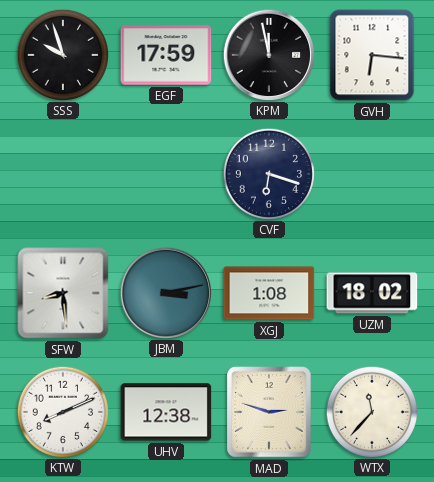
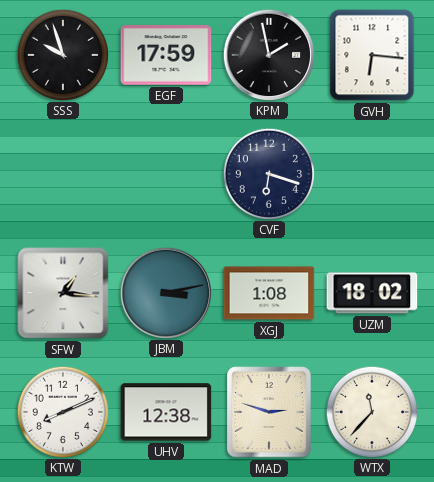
KPM: 11:58 -> 1:58 (268, 54)
SFW: 8:29 -> 1:16 (63, 293)
